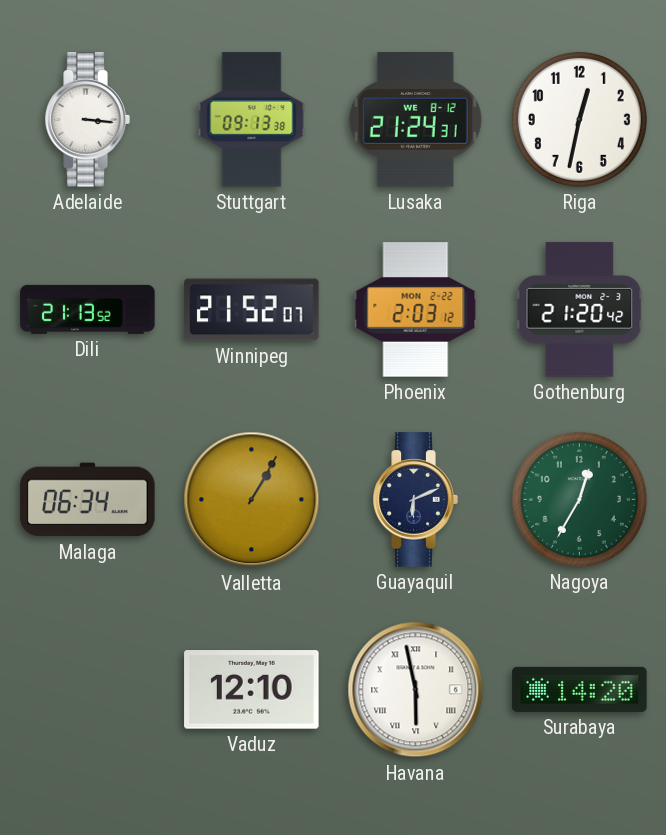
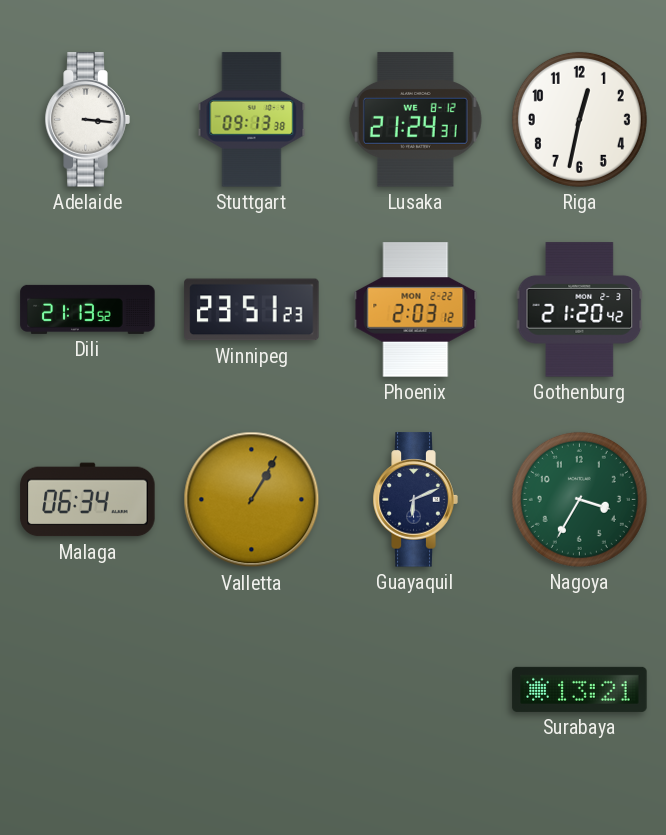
Winnipeg: 21:52 -> 23:51 (252, 310)
Nagoya: 12:35 -> 3:35 (579, 499)
Vaduz: 12:10 -> none (252, 690)
Havana: 5:58 -> none (416, 690)
Surabaya: 14:20 -> 13:21 (580, 689)
